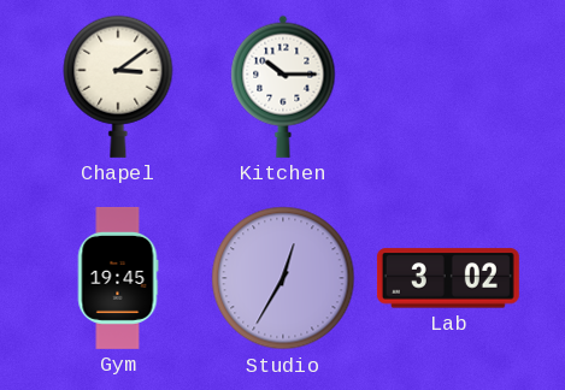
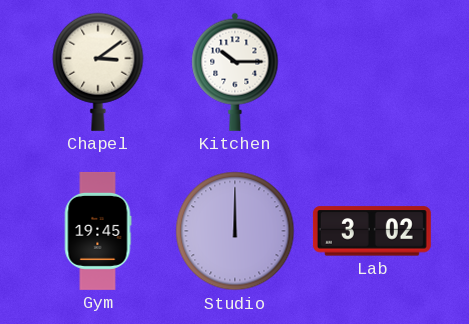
Studio: 12:35 -> 12:00 (235, 231)
